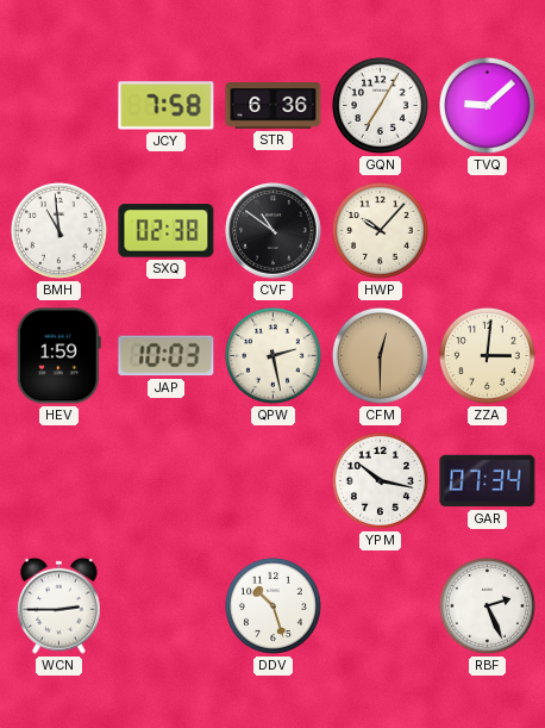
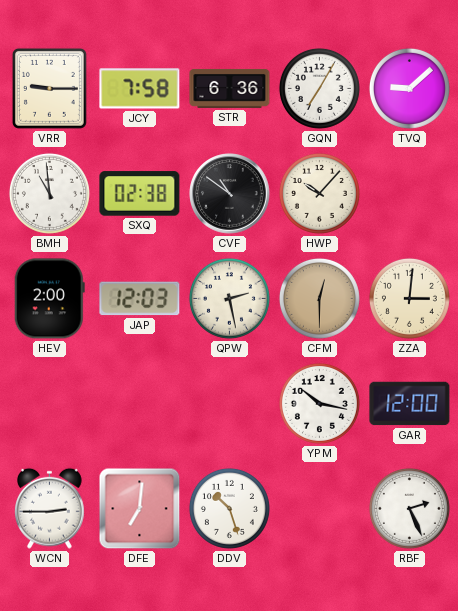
VRR: none -> 9:15 (49, 88)
HEV: 1:59 -> 2:00 (49, 299)
JAP: 10:03 -> 12:03 (140, 299)
GAR: 07:34 -> 12:00 (410, 404)
DFE: none -> 7:01 (140, 509)
